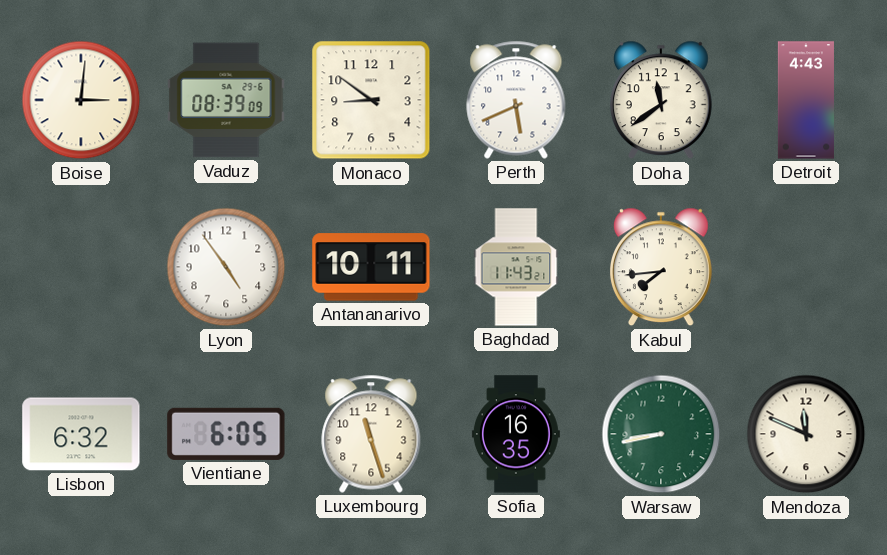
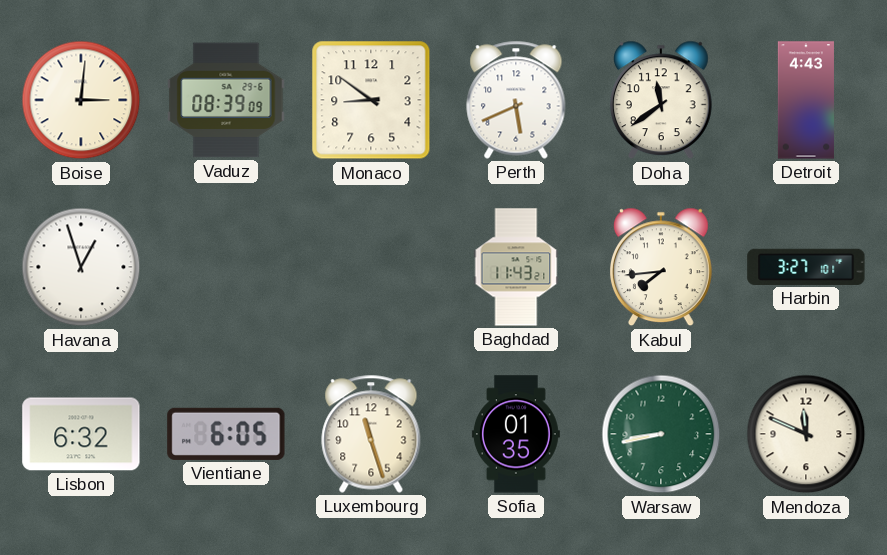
Havana: none -> 12:57 (81, 267)
Lyon: 4:54 -> none (226, 267)
Antananarivo: 10:11 -> none (371, 267)
Harbin: none -> 3:27 (806, 267)
Sofia: 16:35 -> 01:35 (516, 434)
